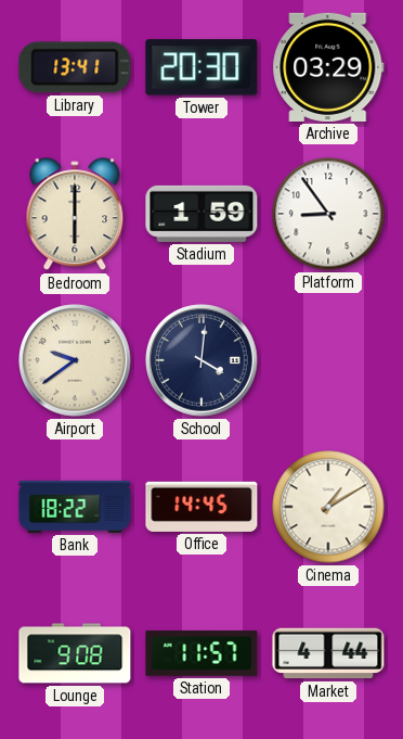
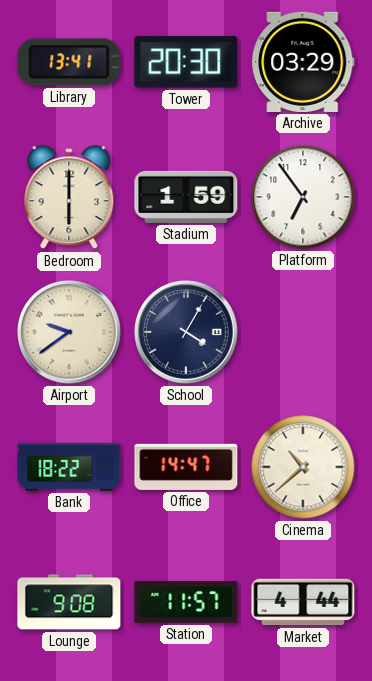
Platform: 8:54 -> 6:54 (303, 197)
School: 4:01 -> 4:05 (186, 332)
Office: 14:45 -> 14:47 (186, 467)
Cinema: 1:10 -> 10:38 (303, 467)
